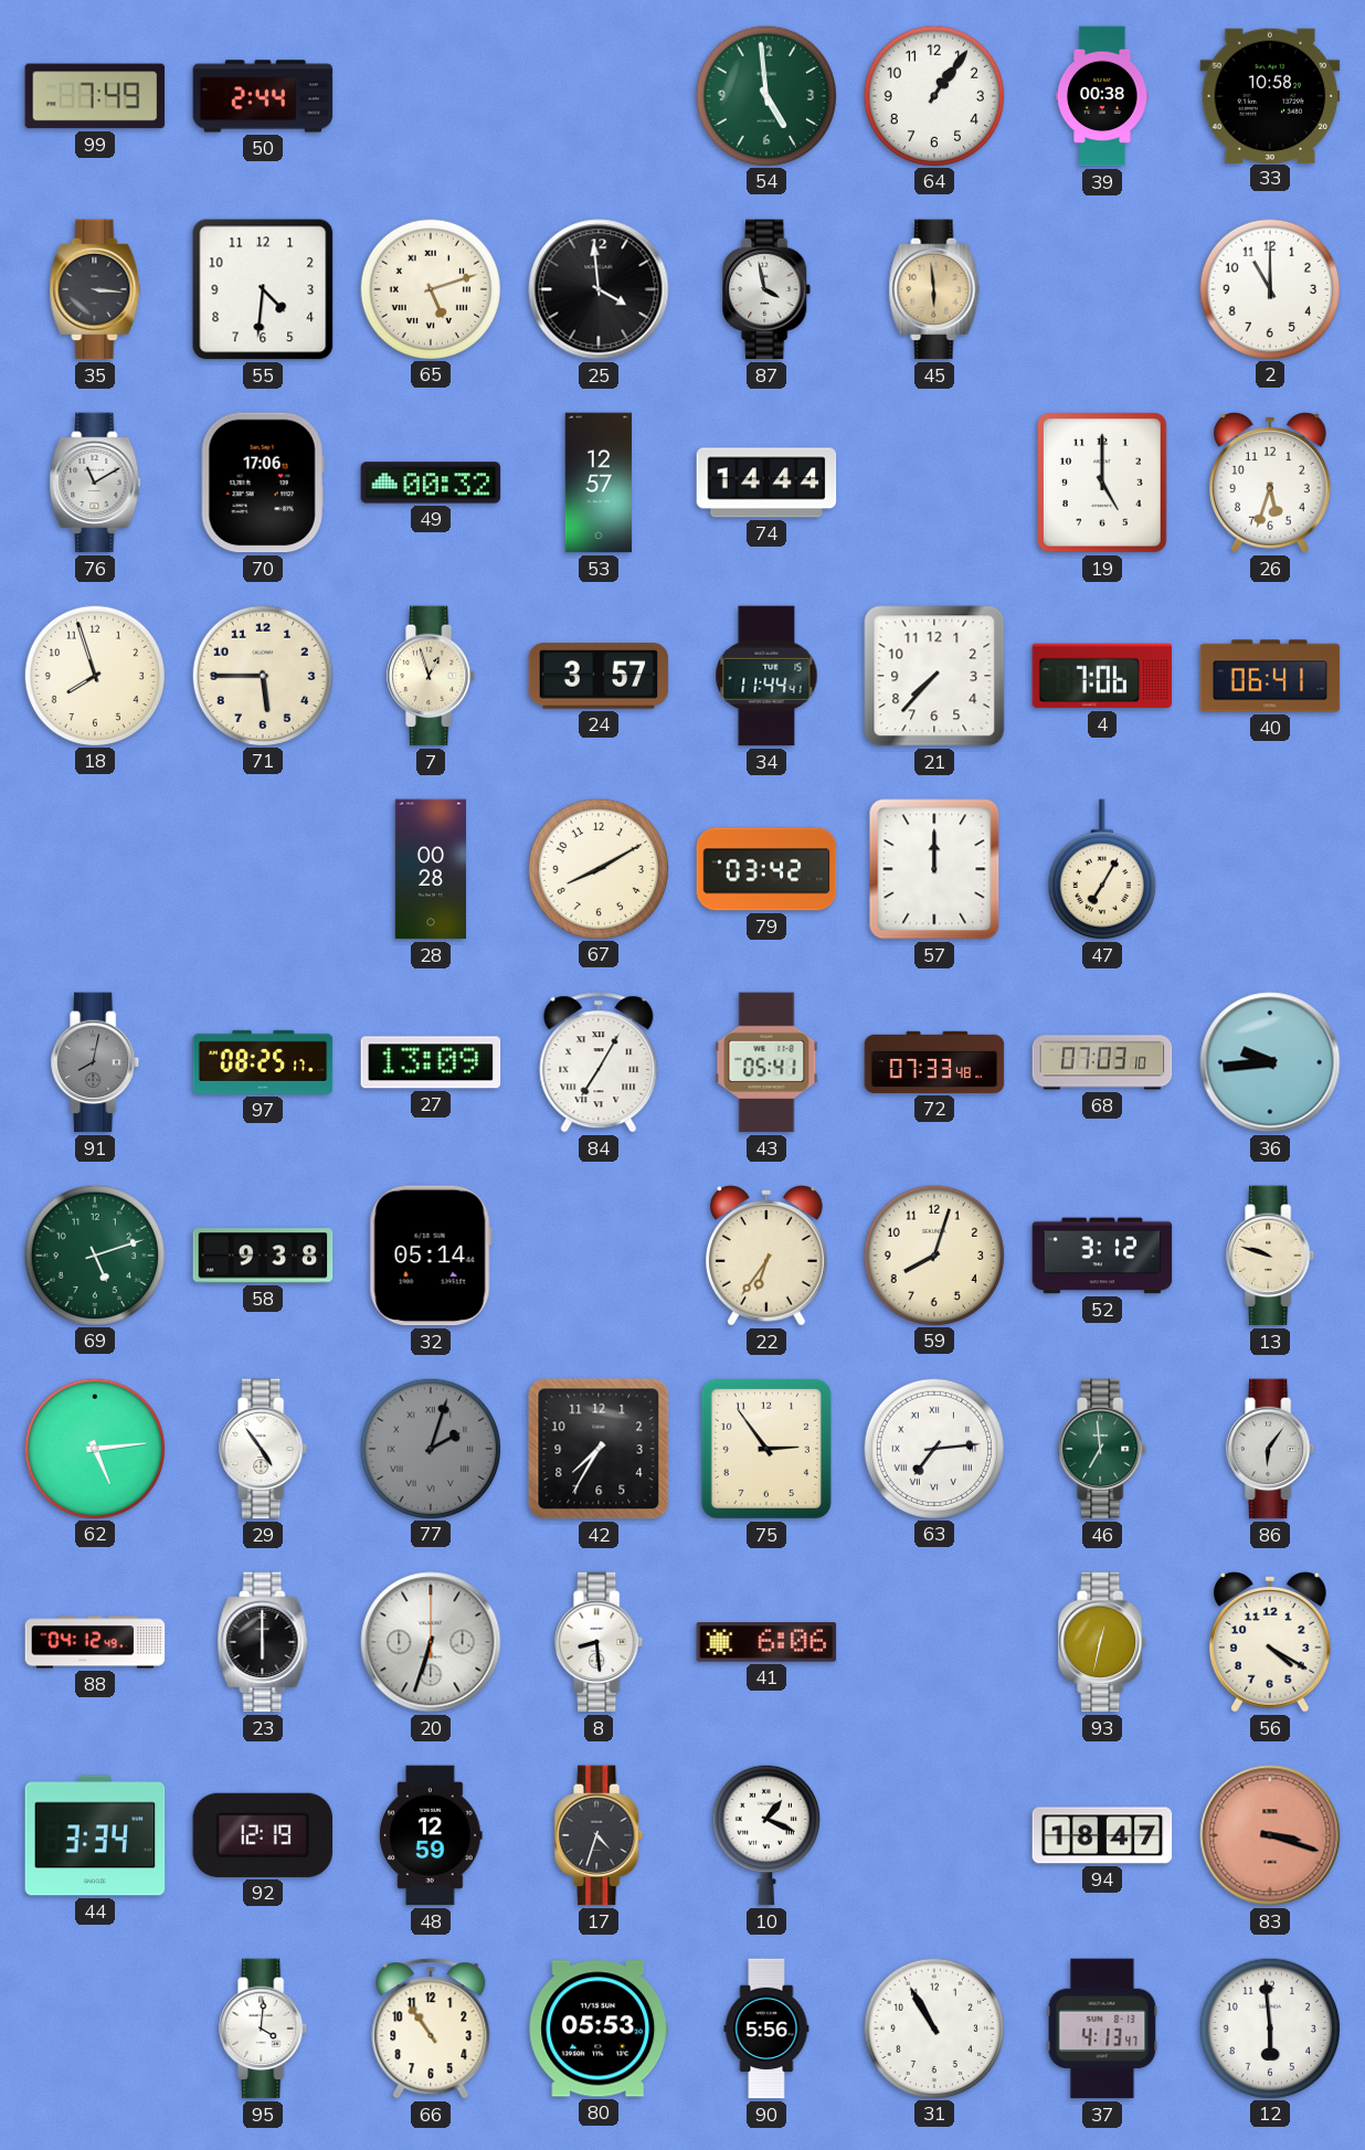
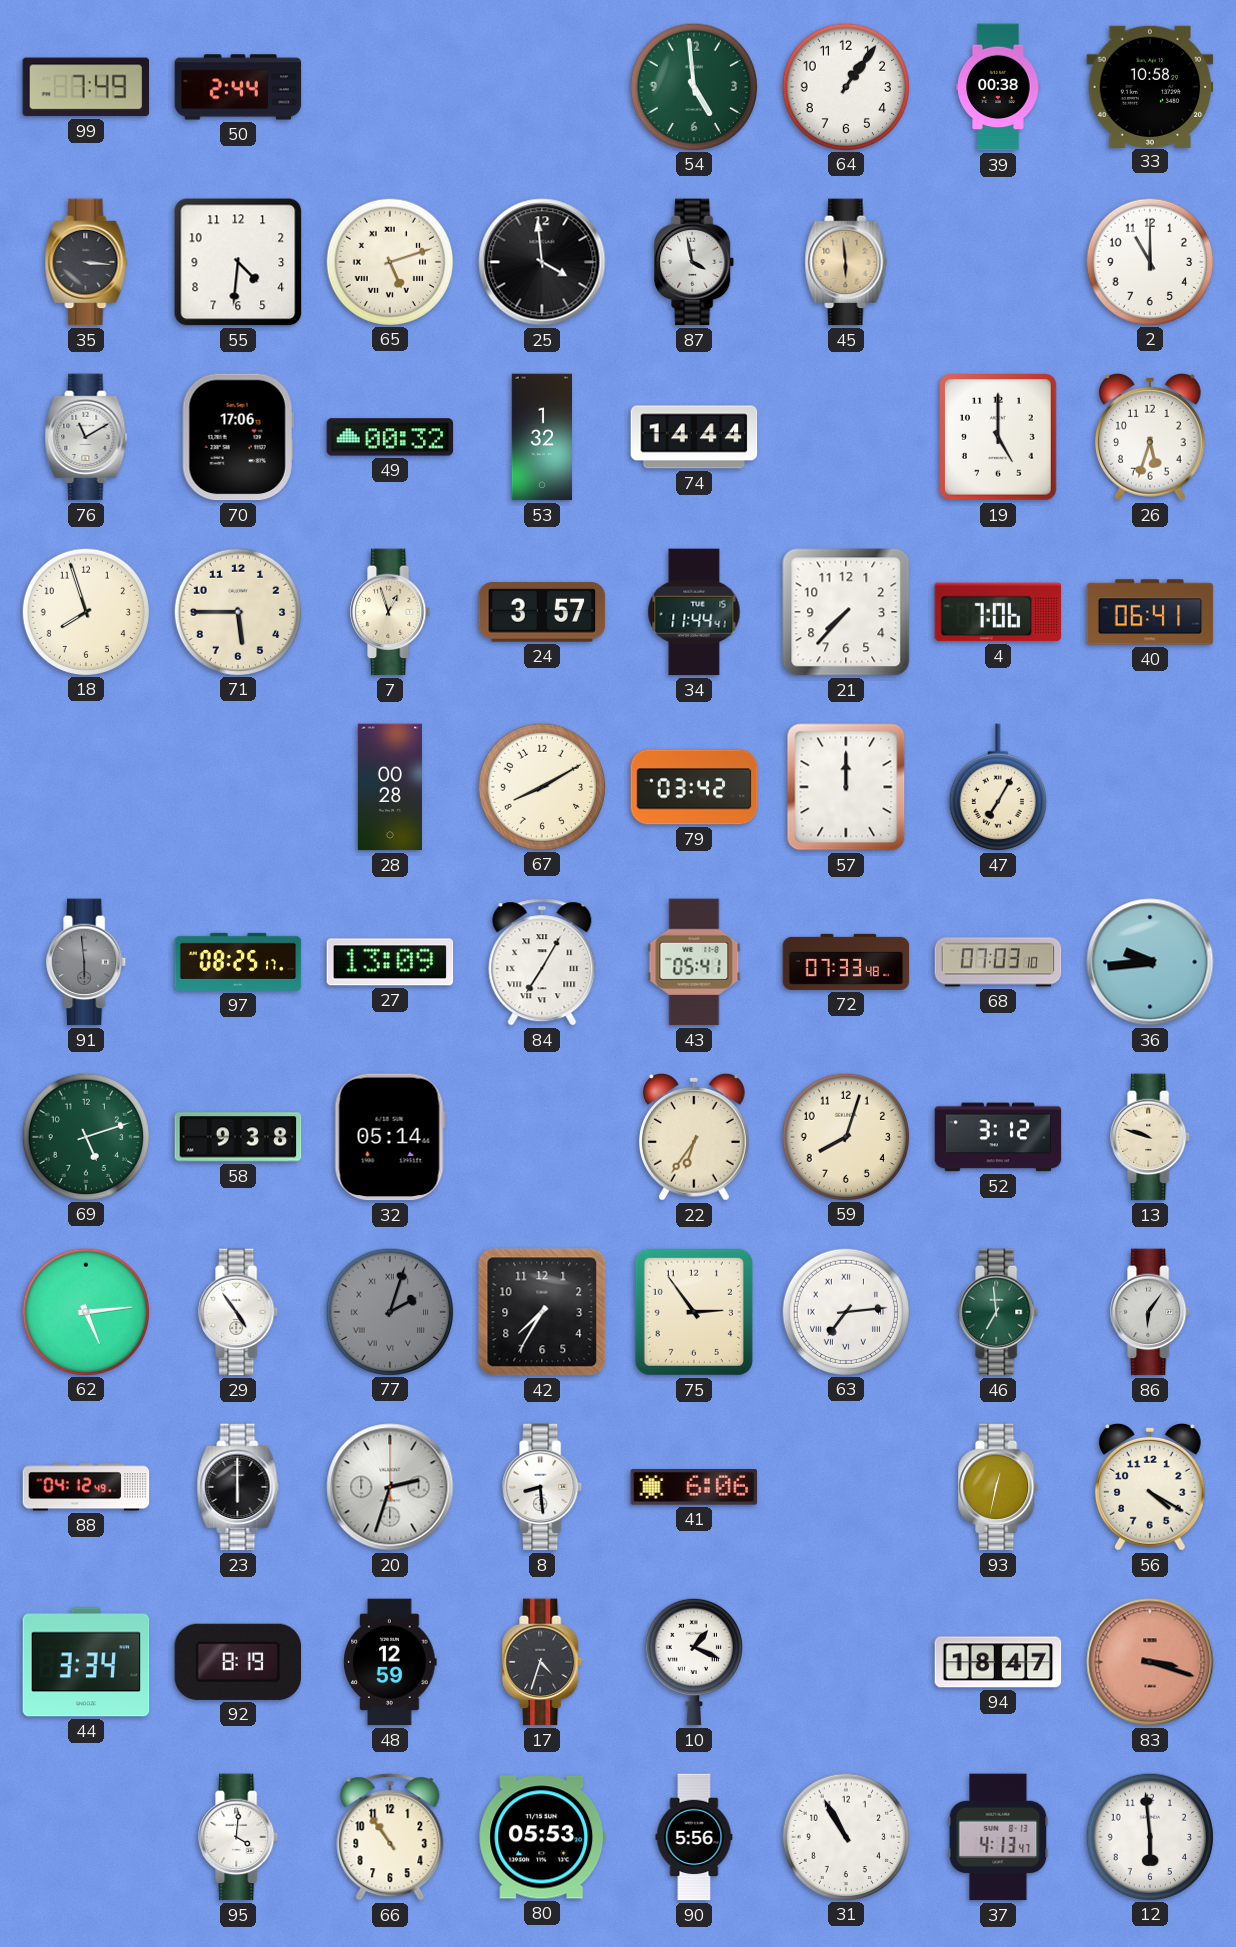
53: 12:57 -> 1:32 (541, 437)
91: 8:02 -> 5:59 (87, 962)
20: 6:33 -> 2:33 (390, 1487)
92: 12:19 -> 8:19 (238, 1662)
